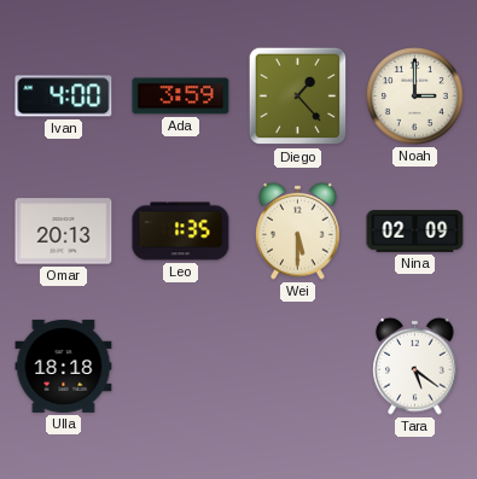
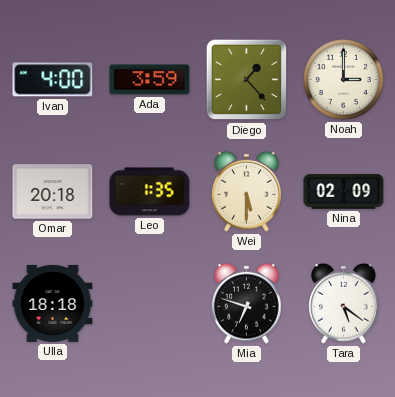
Omar: 20:13 -> 20:18 (53, 192)
Mia: none -> 6:48 (247, 303)
